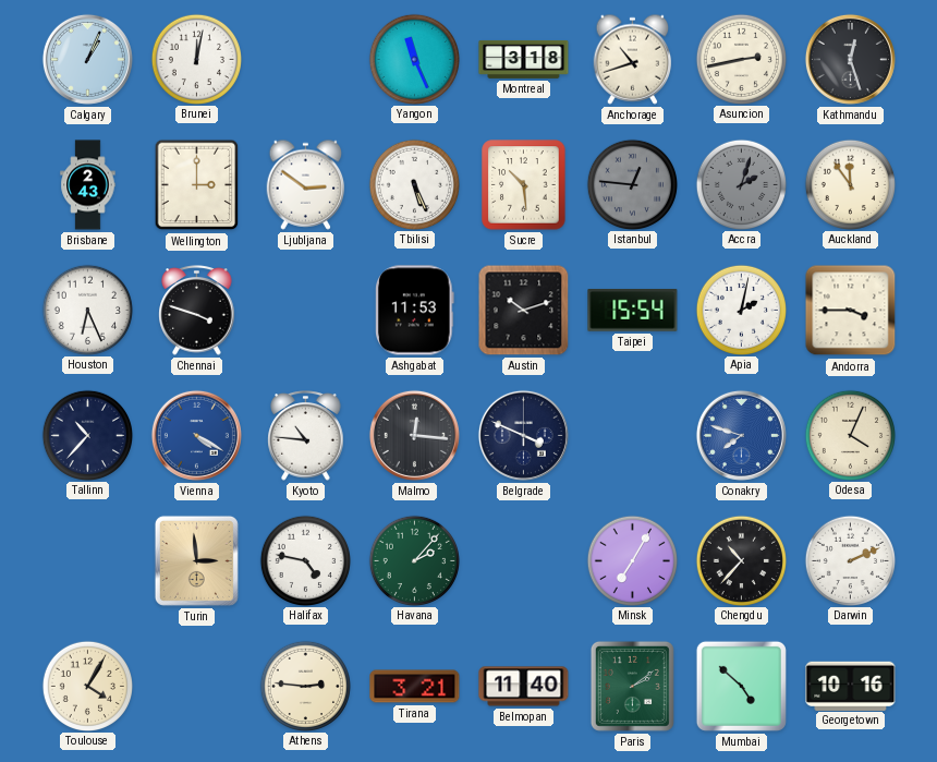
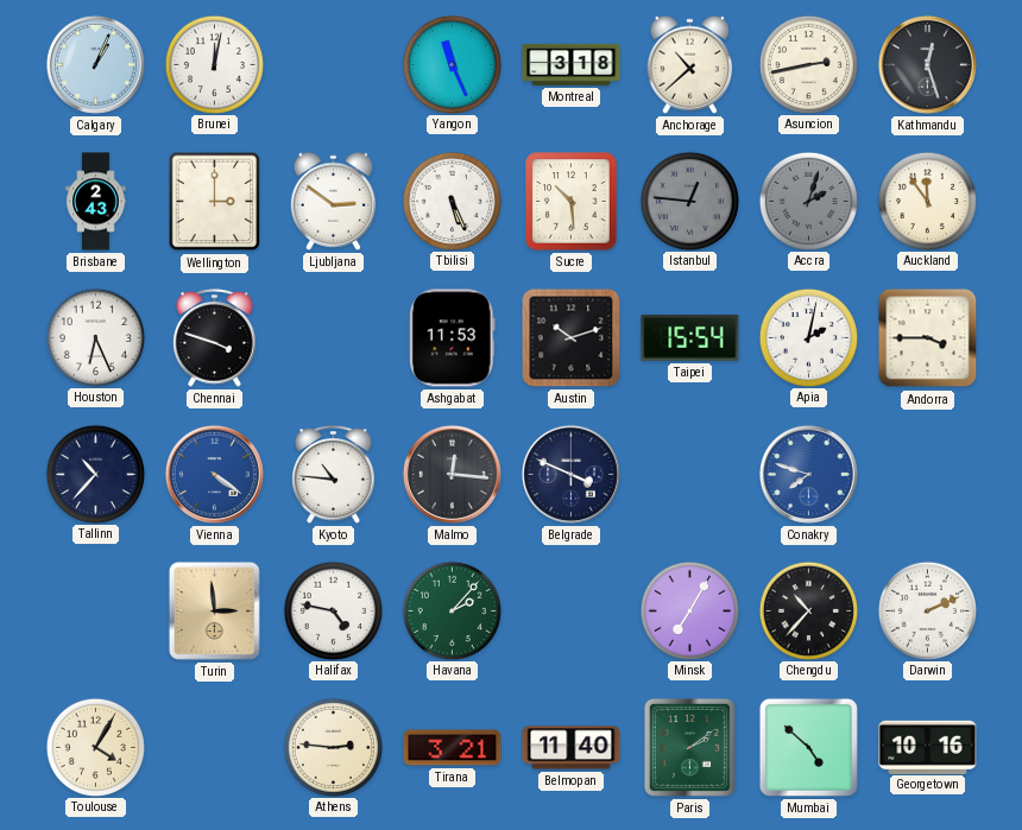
Anchorage: 10:42 -> 10:38 (690, 64)
Vienna: 4:20 -> 4:21 (214, 474)
Odesa: 4:04 -> none (850, 435)
